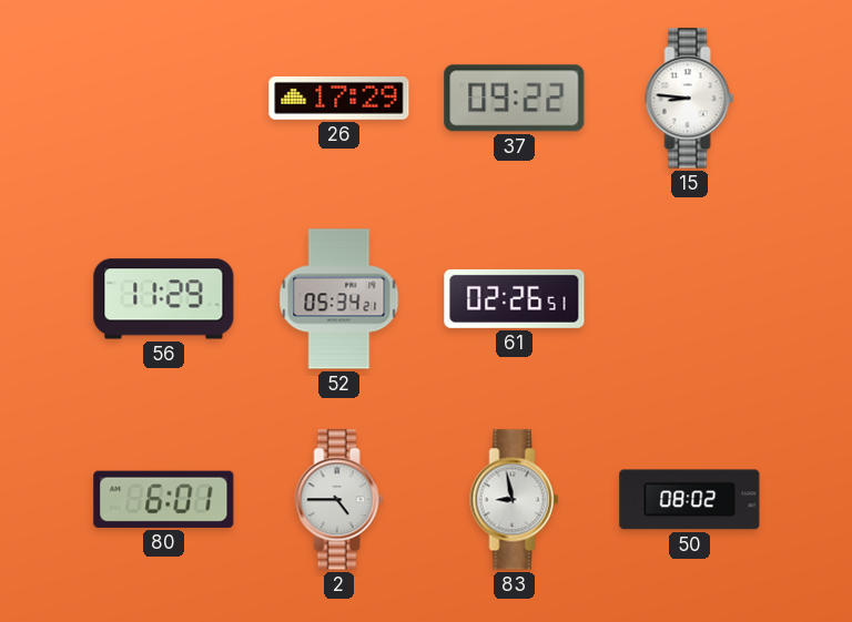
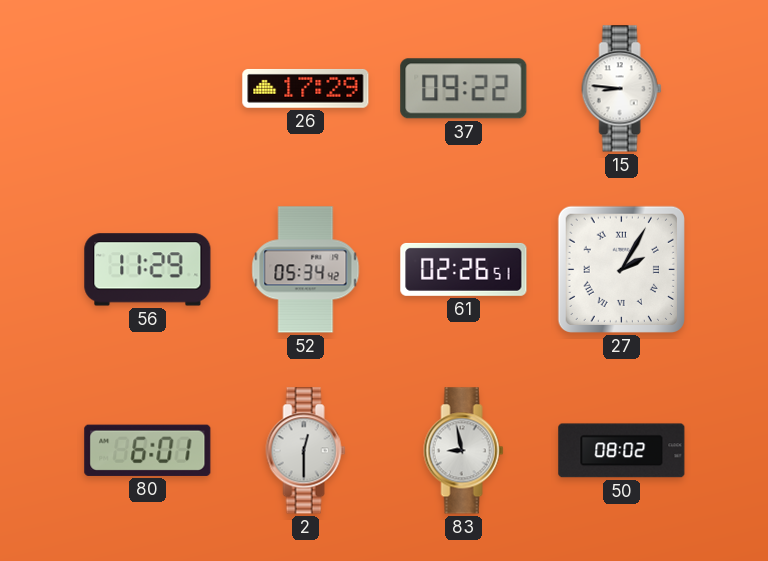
52: 05:34:21 -> 05:34:42 (306, 270)
27: none -> 2:05 (621, 269)
2: 4:45 -> 12:30 (306, 451)
